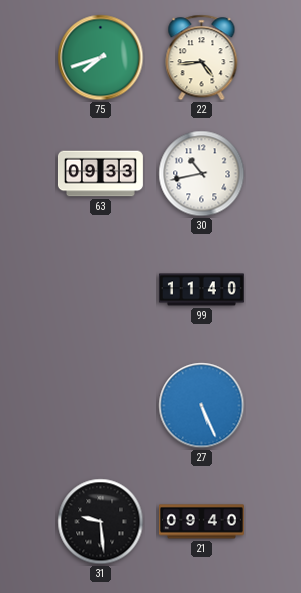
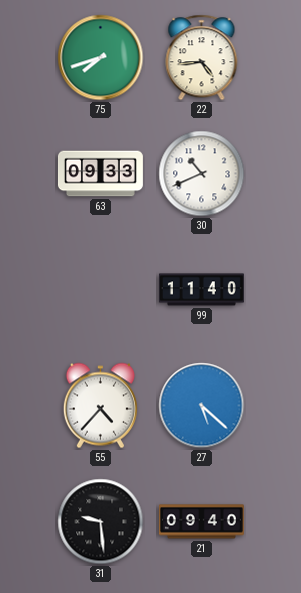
30: 10:43 -> 10:41 (202, 174)
55: none -> 4:37 (100, 406)
27: 5:26 -> 5:22 (202, 406)
